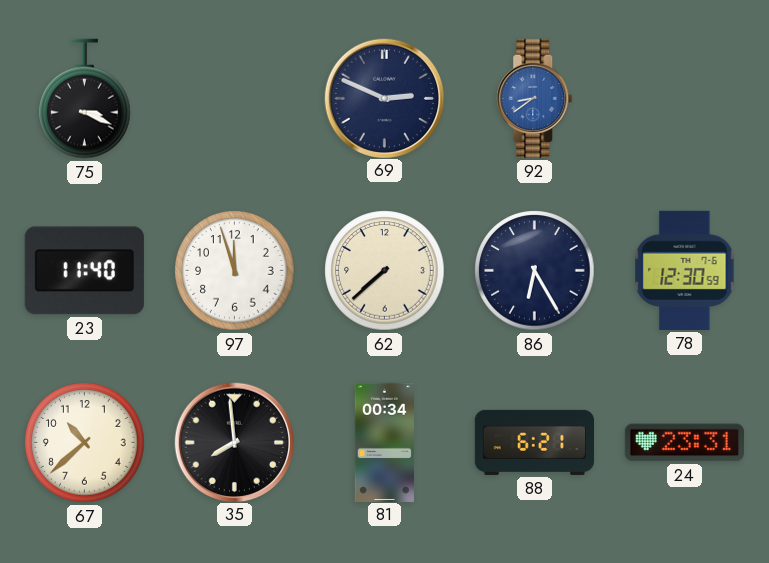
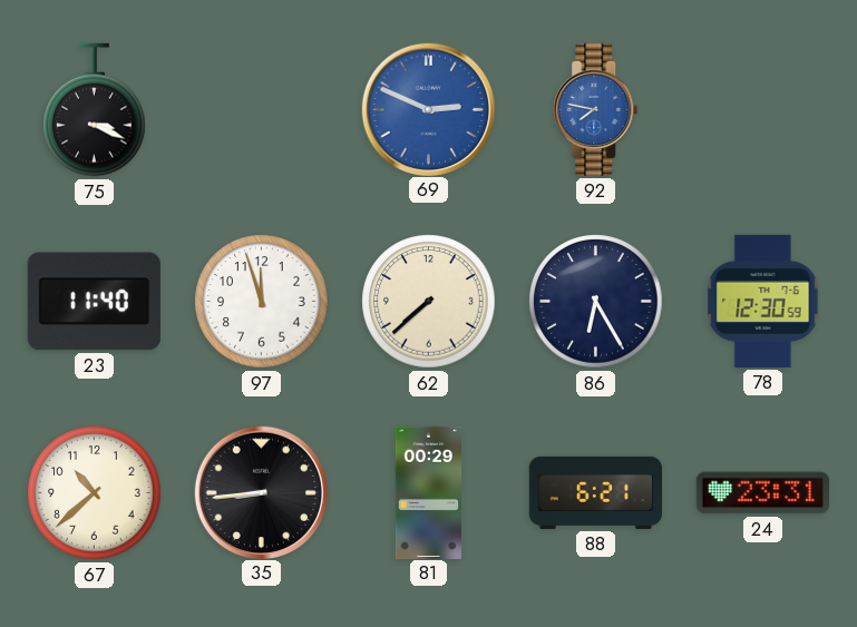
69 dial: navy -> blue (428, 109)
92: 8:39 -> 7:47 (596, 109)
35: 7:59 -> 8:44 (261, 492)
81: 00:34 -> 00:29 (428, 492)
